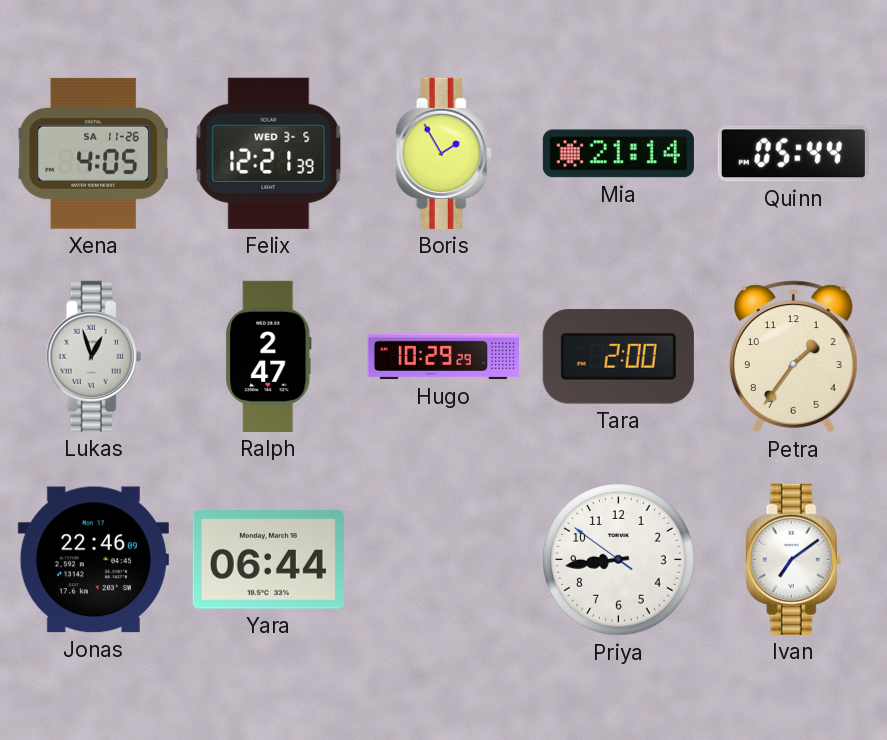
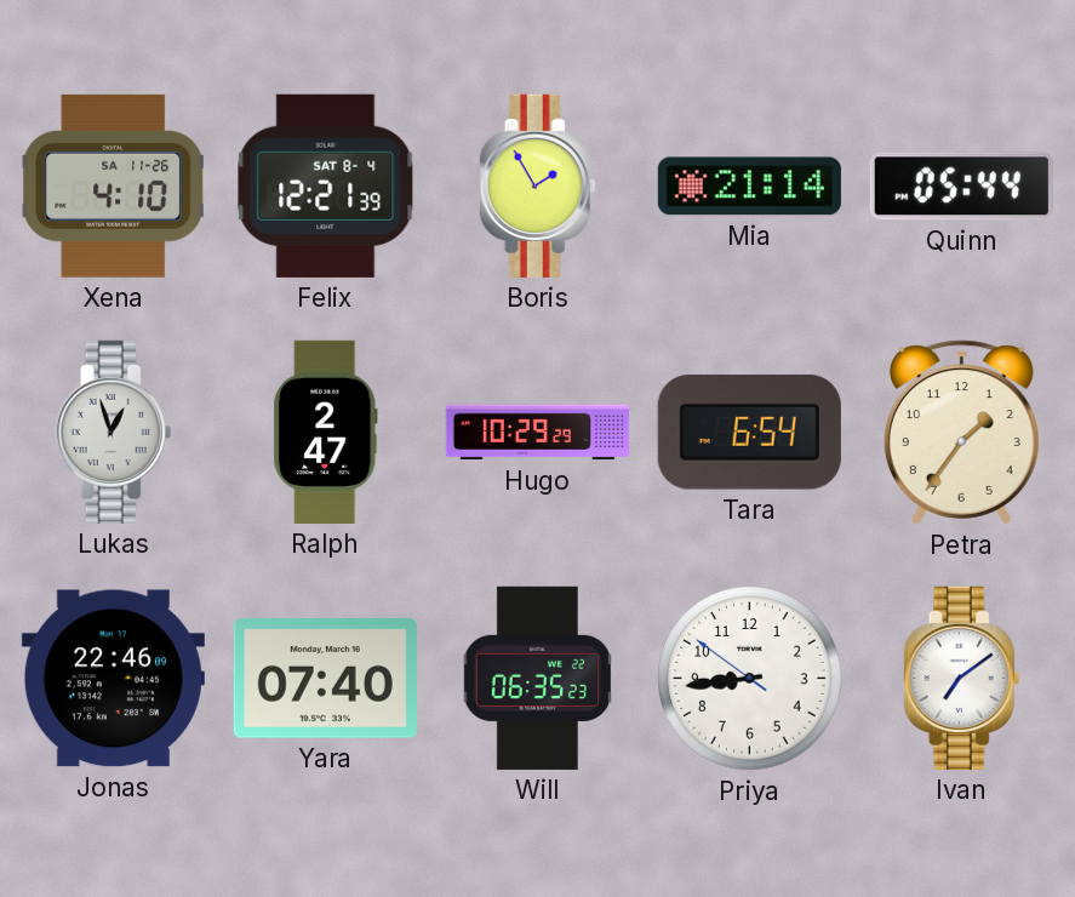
Xena: 4:05 -> 4:10 (113, 185)
Felix date: WED 3-5 -> SAT 8-4 (326, 185)
Tara: 2:00 -> 6:54 (749, 433)
Yara: 06:44 -> 07:40 (325, 679)
Will: none -> 06:35 (537, 678)
